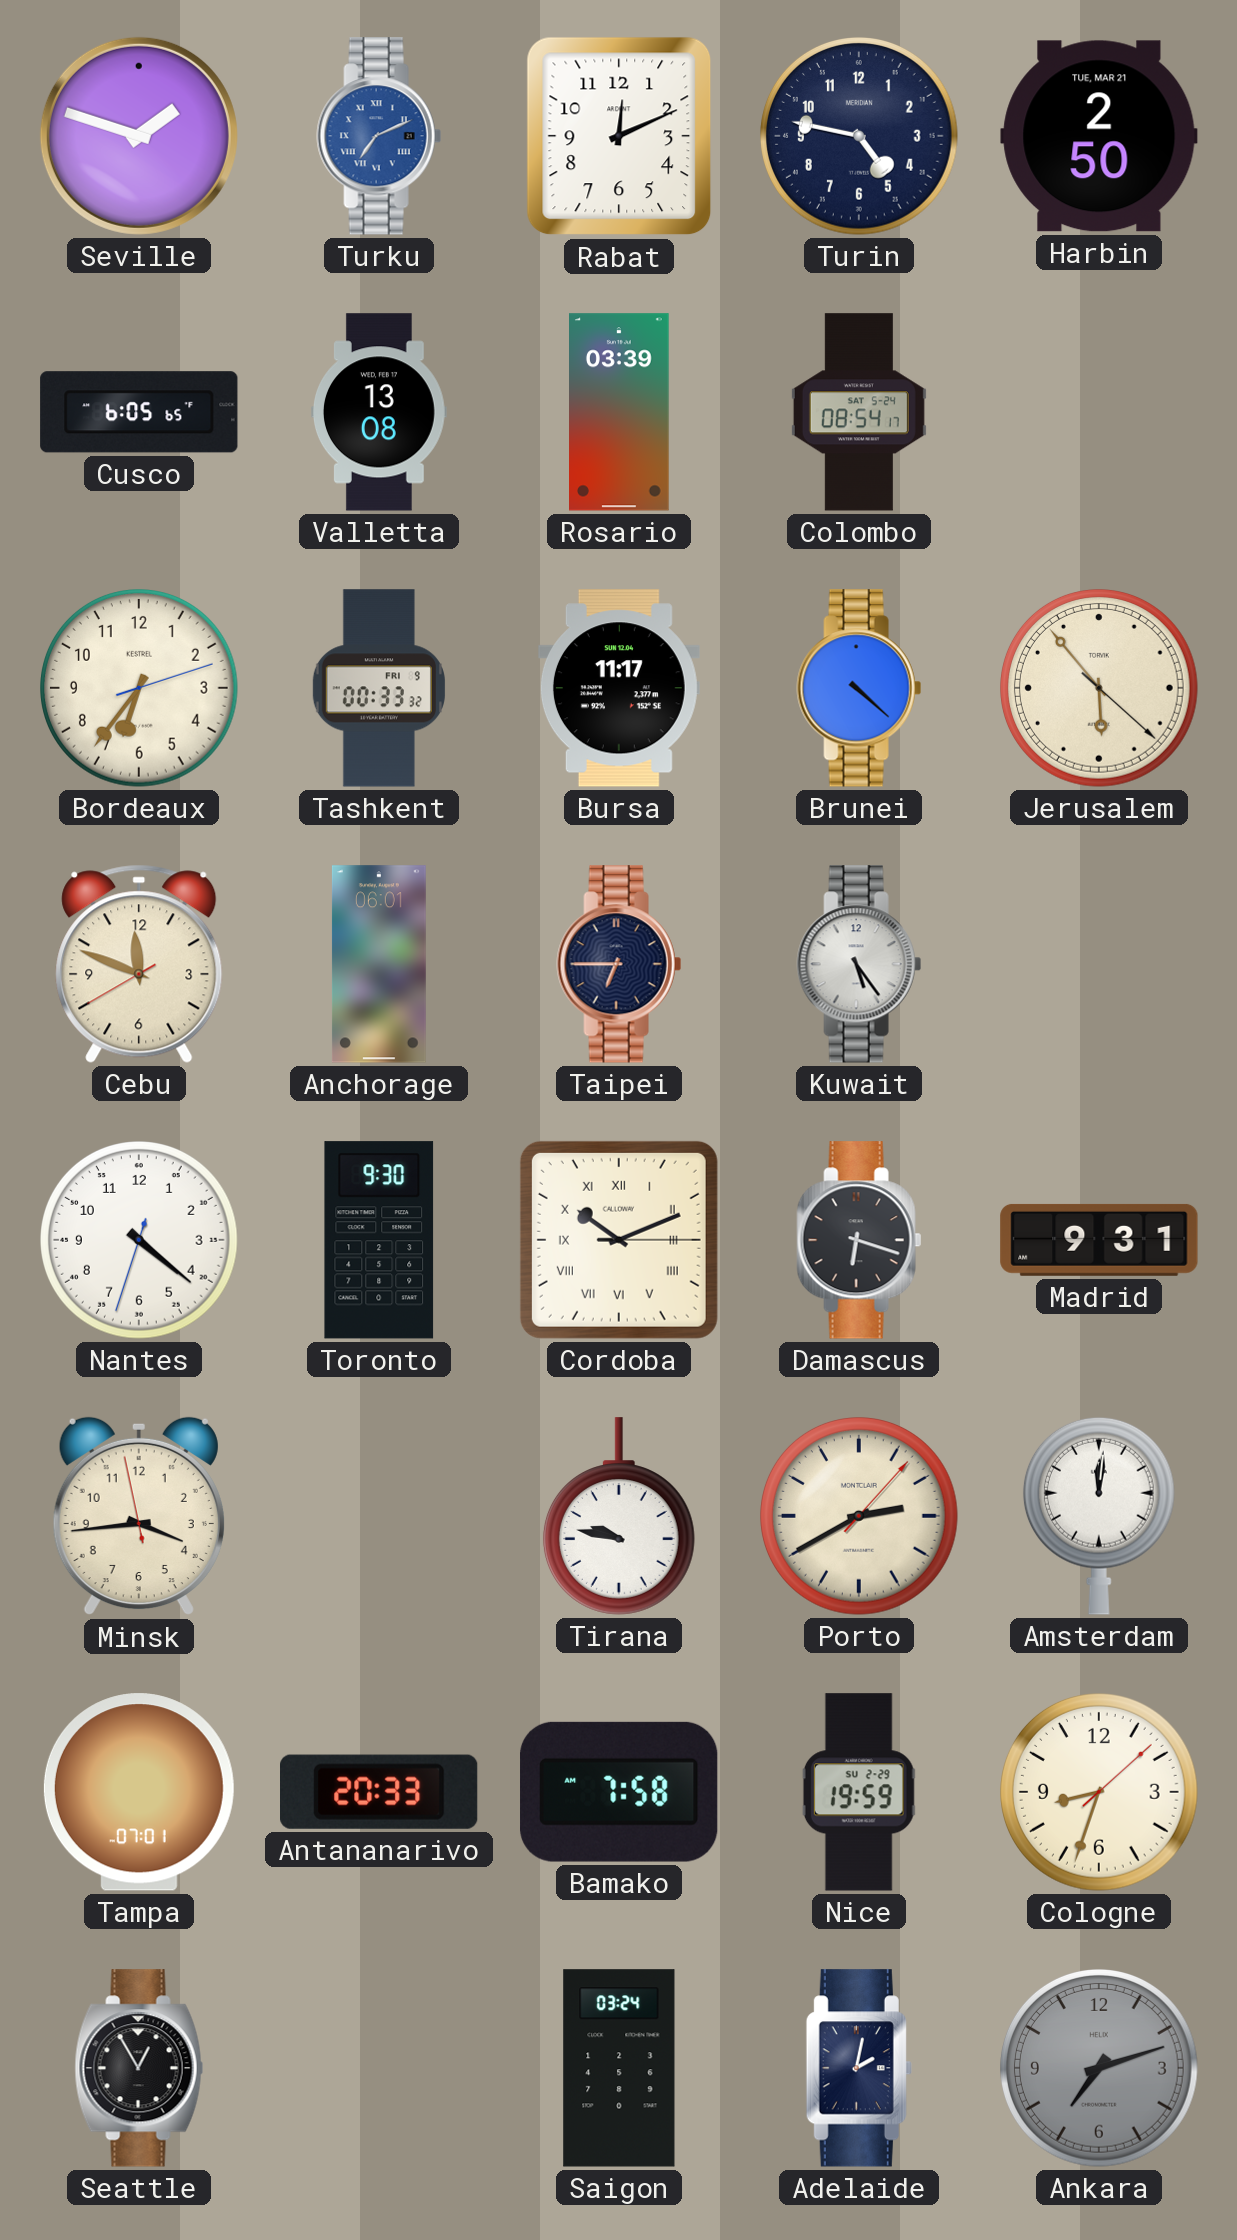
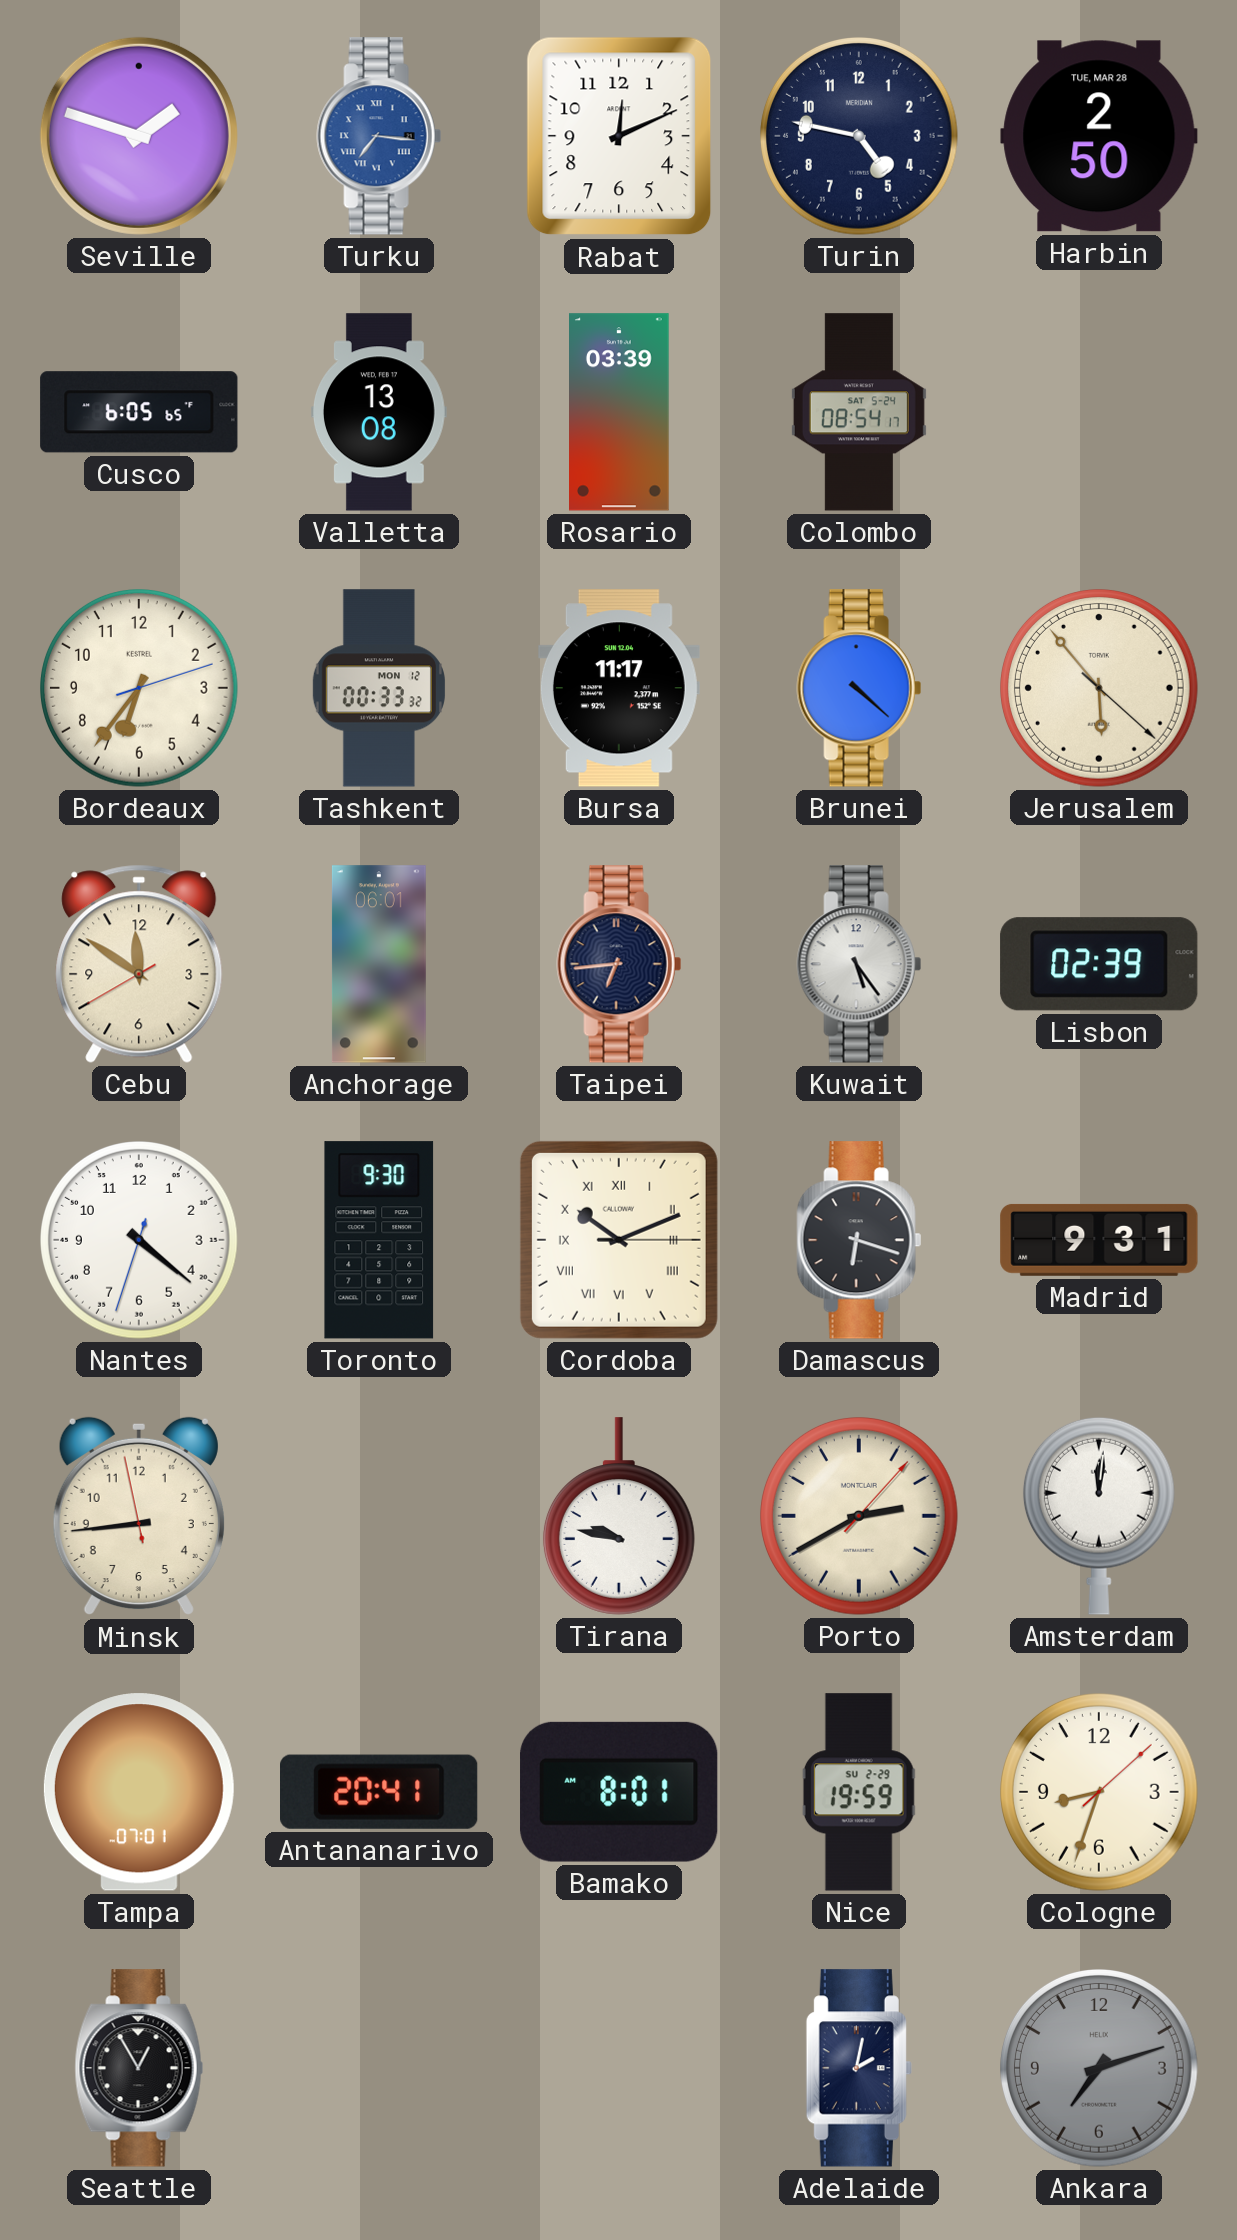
Turku: 7:11 -> 7:16 (379, 136)
Harbin date: TUE, MAR 21 -> TUE, MAR 28 (1099, 136)
Tashkent date: FRI 9 -> MON 12 (379, 688)
Cebu: 11:48 -> 11:50 (139, 964)
Taipei: 6:45 -> 6:44 (619, 964)
Lisbon: none -> 02:39 (1099, 964)
Minsk: 3:43 -> 8:43 (139, 1516)
Antananarivo: 20:33 -> 20:41 (380, 1792)
Bamako: 7:58 -> 8:01 (619, 1792)
Saigon: 03:24 -> none (619, 2068)
